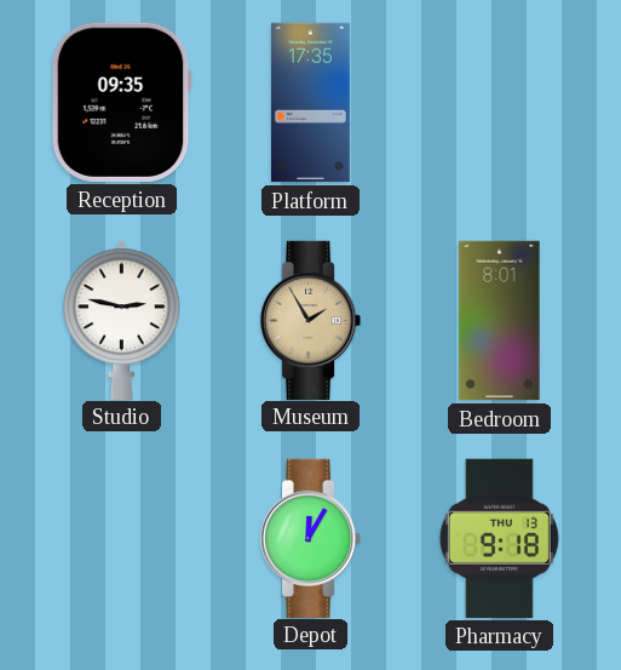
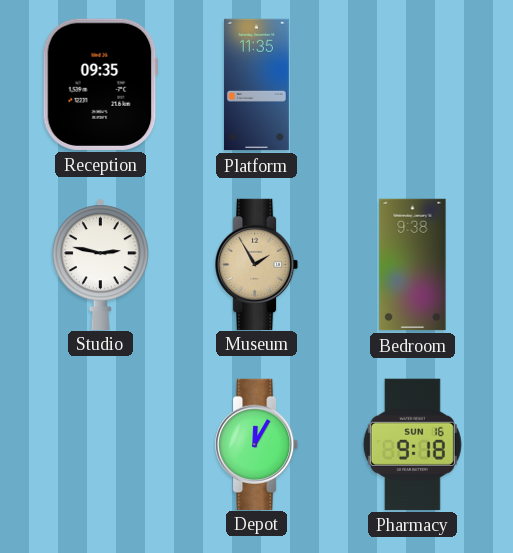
Platform: 17:35 -> 11:35 (256, 85)
Bedroom: 8:01 -> 9:38 (413, 265)
Pharmacy date: THU 13 -> SUN 16 (412, 444)
